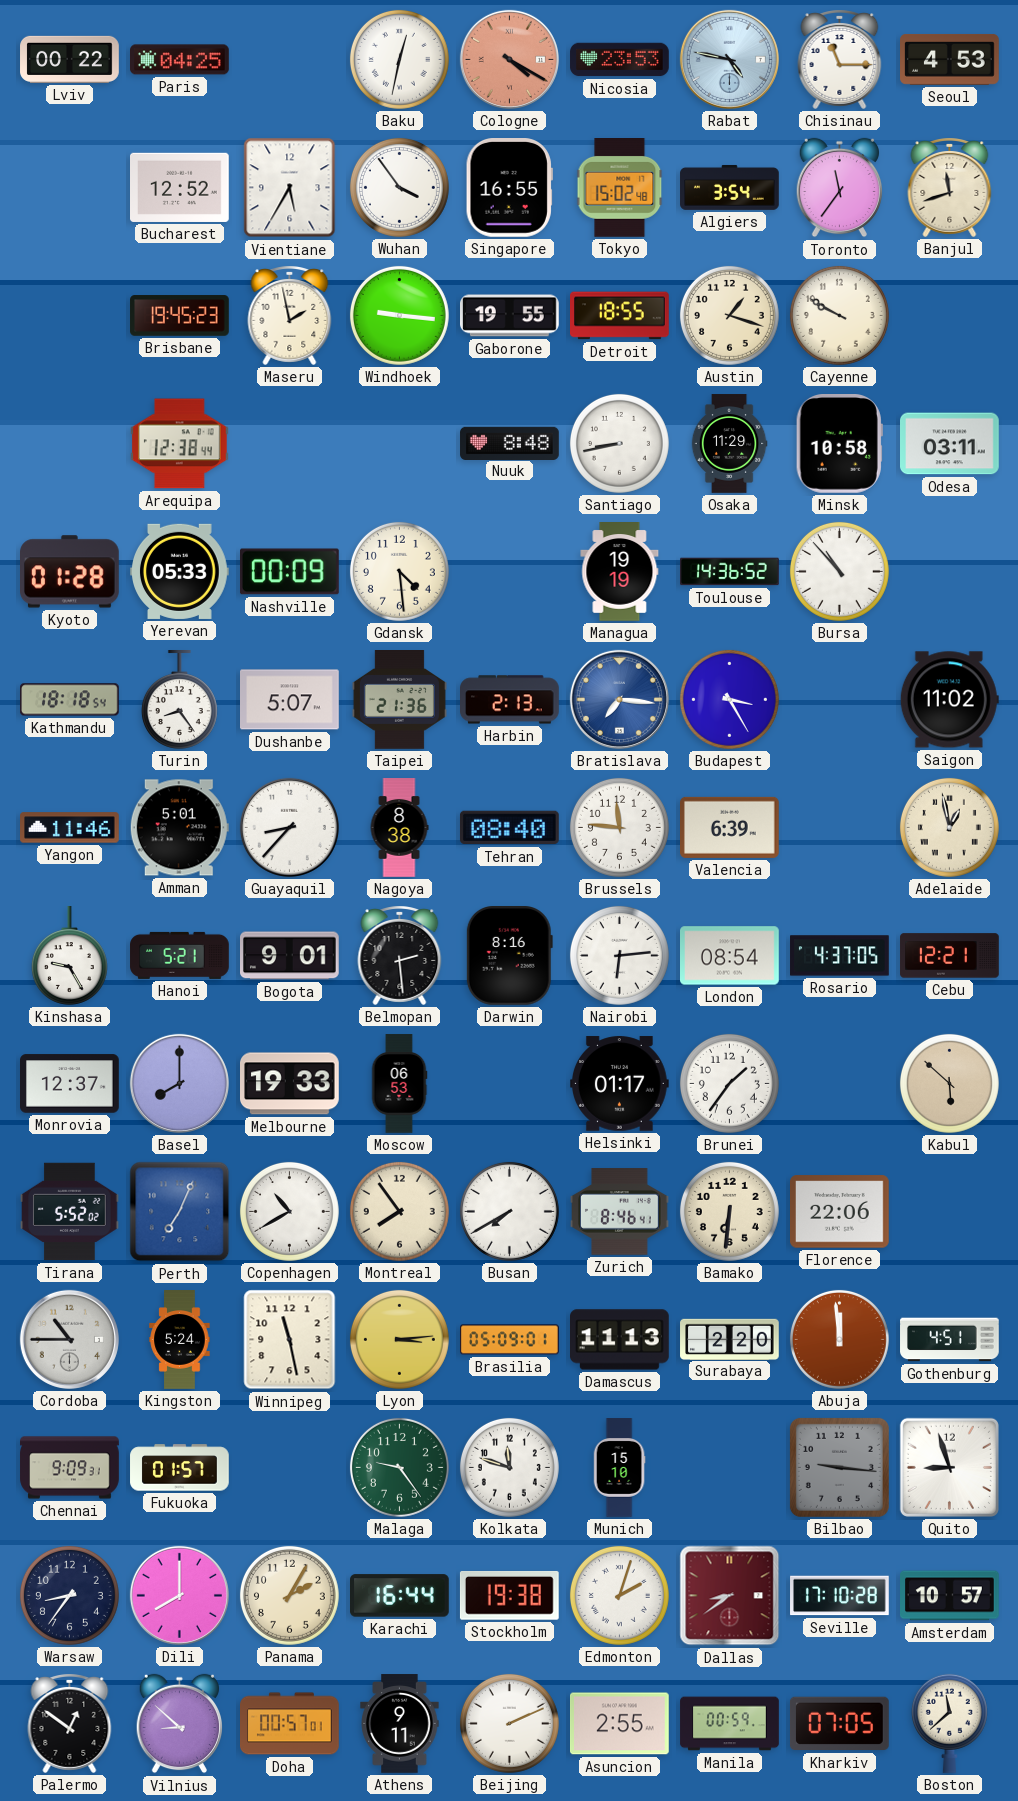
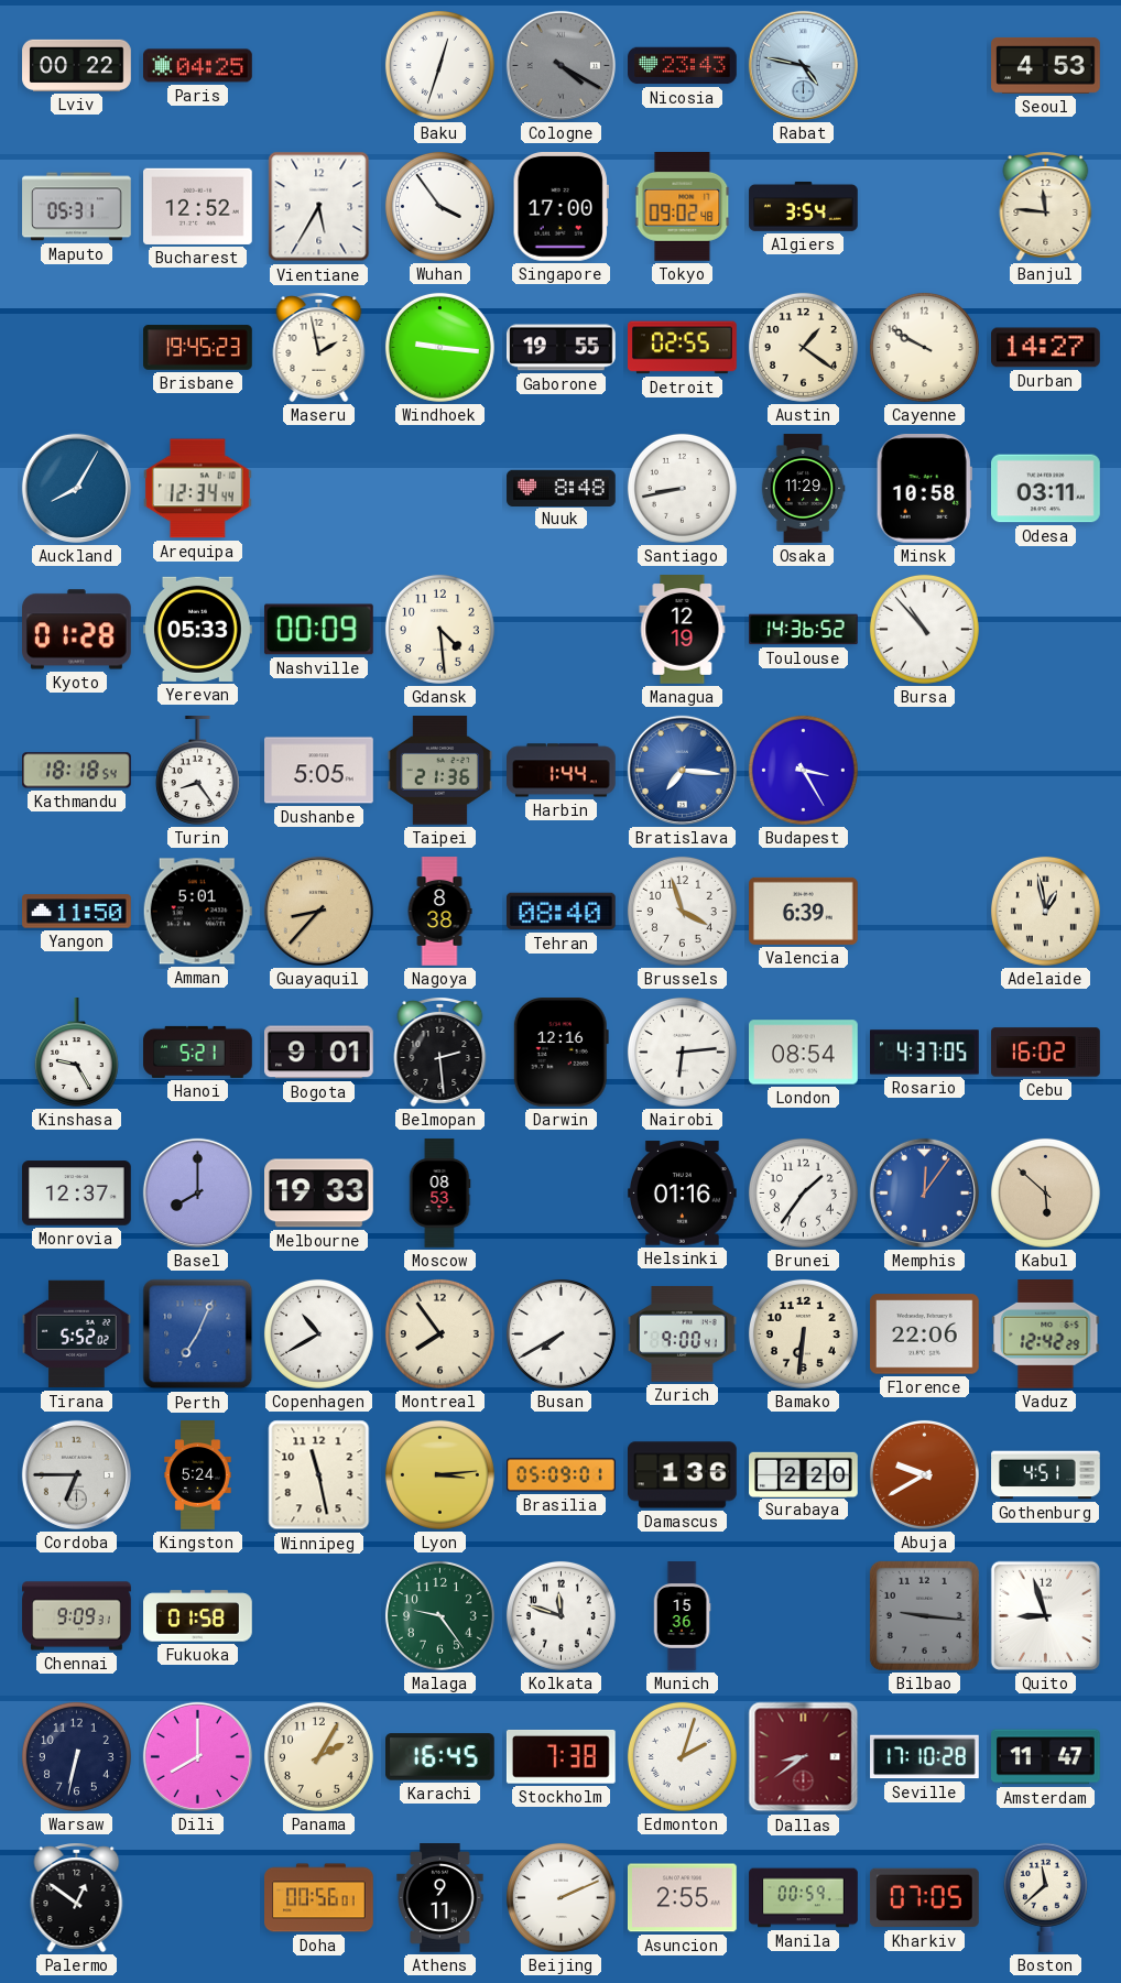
Baku: 12:32 -> 12:33 (439, 65)
Cologne dial: salmon -> grey (560, 65)
Nicosia: 23:53 -> 23:43 (683, 66)
Chisinau: 11:15 -> none (840, 60)
Maputo: none -> 05:31 (77, 207)
Singapore: 16:55 -> 17:00 (560, 207)
Tokyo: 15:02 -> 09:02 (683, 207)
Toronto: 11:36 -> none (839, 188)
Banjul: 11:42 -> 11:46 (1046, 207)
Detroit: 18:55 -> 02:55 (683, 348)
Austin: 1:18 -> 1:21 (803, 347)
Durban: none -> 14:27 (1046, 348)
Auckland: none -> 8:05 (76, 488)
Arequipa: 12:38 -> 12:34 (198, 489)
Managua: 19:19 -> 12:19 (683, 630)
Dushanbe: 5:07 -> 5:05 (319, 771)
Harbin: 2:13 -> 1:44 (562, 771)
Saigon: 11:02 -> none (949, 700)
Yangon: 11:46 -> 11:50 (77, 912)
Guayaquil dial: white -> champagne (318, 911)
Brussels: 11:46 -> 3:57 (682, 911)
Darwin: 8:16 -> 12:16 (560, 1053)
Cebu: 12:21 -> 16:02 (1046, 1053)
Moscow: 06:53 -> 08:53 (439, 1194)
Helsinki: 01:17 -> 01:16 (683, 1194)
Memphis: none -> 12:06 (924, 1192)
Zurich: 8:46 -> 9:00 (683, 1334)
Vaduz: none -> 12:42 (1046, 1334)
Cordoba: 10:45 -> 6:45 (76, 1474)
Damascus: 11:13 -> 1:36 (683, 1475)
Abuja: 11:59 -> 9:40 (924, 1474)
Fukuoka: 01:57 -> 01:58 (198, 1616)
Munich: 15:10 -> 15:36 (682, 1616)
Warsaw: 8:36 -> 6:32 (76, 1756)
Karachi: 16:44 -> 16:45 (440, 1757)
Stockholm: 19:38 -> 7:38 (560, 1756)
Amsterdam: 10:57 -> 11:47 (1046, 1757)
Vilnius: 8:52 -> none (179, 1724)
Doha: 00:57 -> 00:56 (319, 1898)
